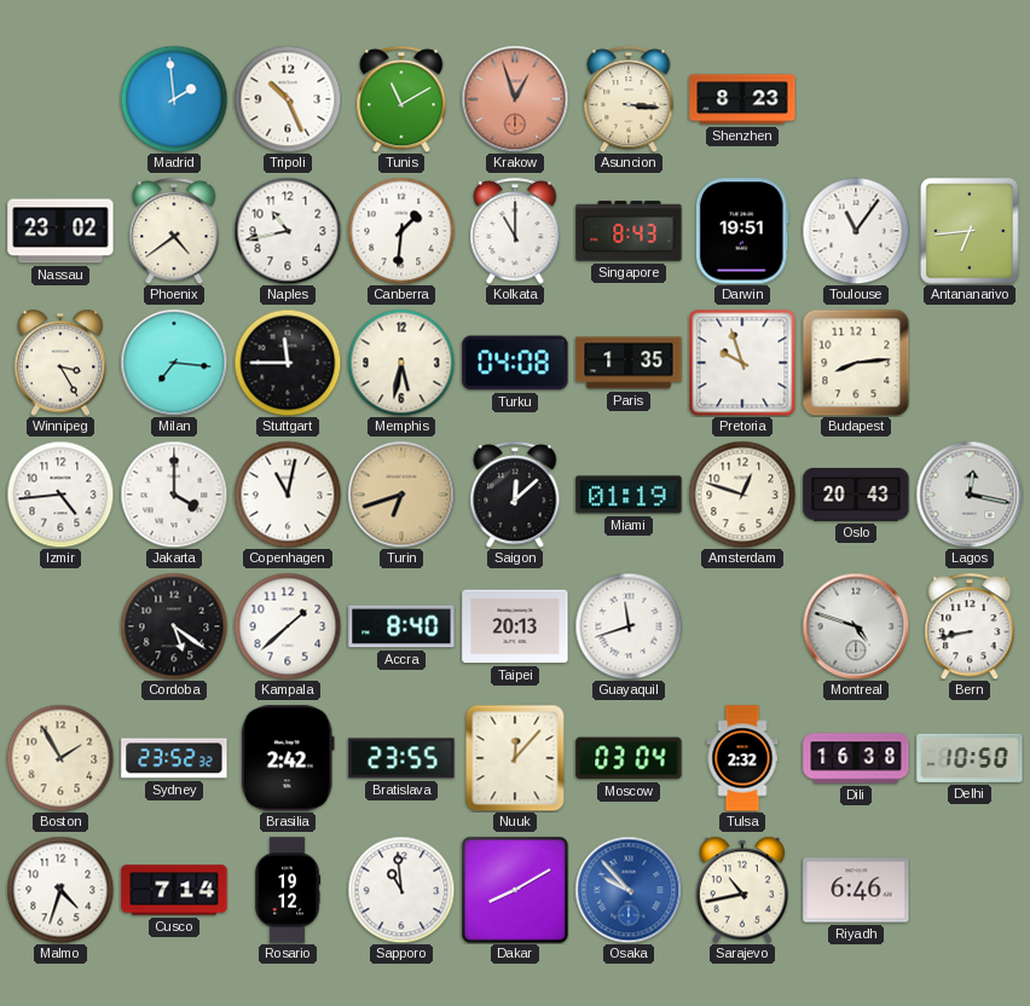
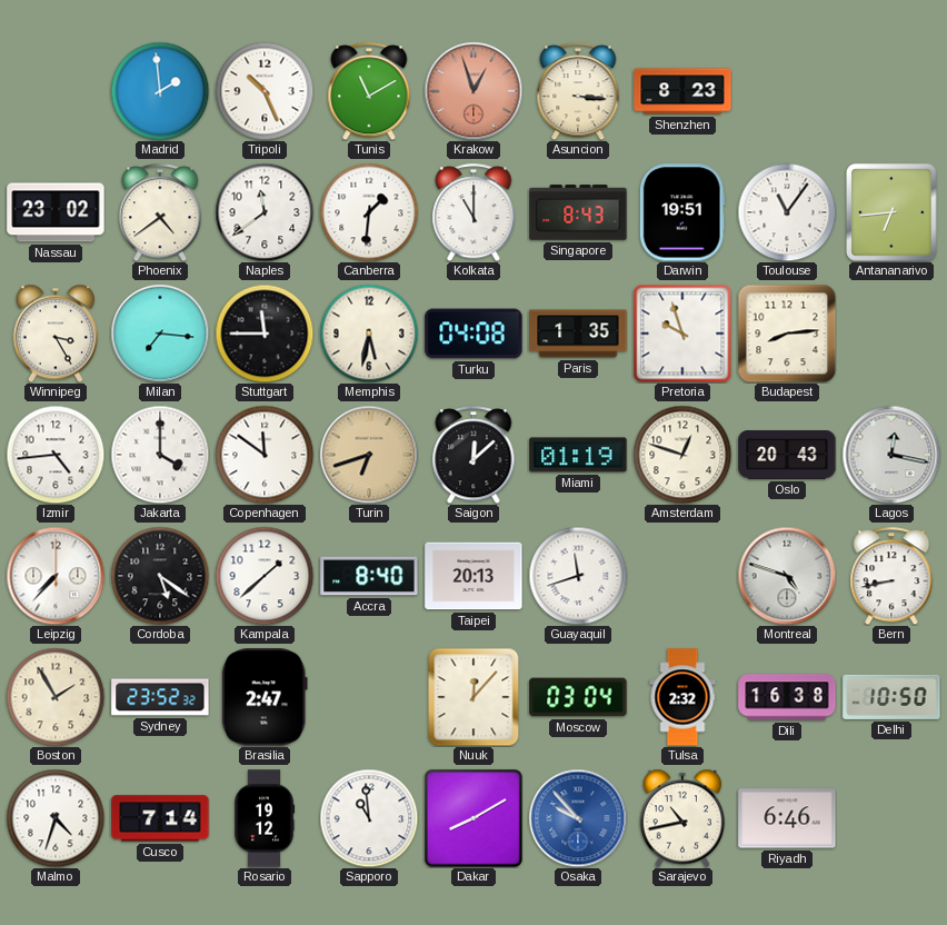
Naples: 10:43 -> 11:39 (265, 212)
Copenhagen: 11:02 -> 11:51 (265, 455)
Leipzig: none -> 7:37 (56, 576)
Brasilia: 2:42 -> 2:47 (265, 697)
Bratislava: 23:55 -> none (401, 758)
